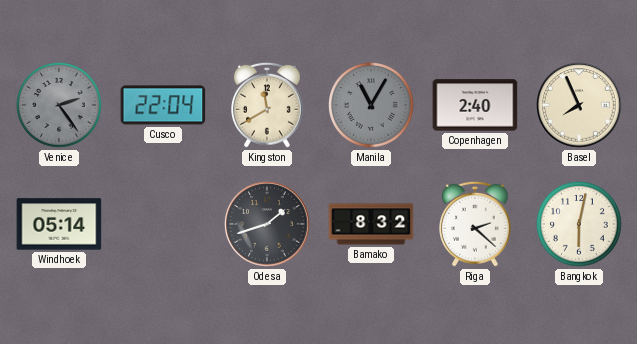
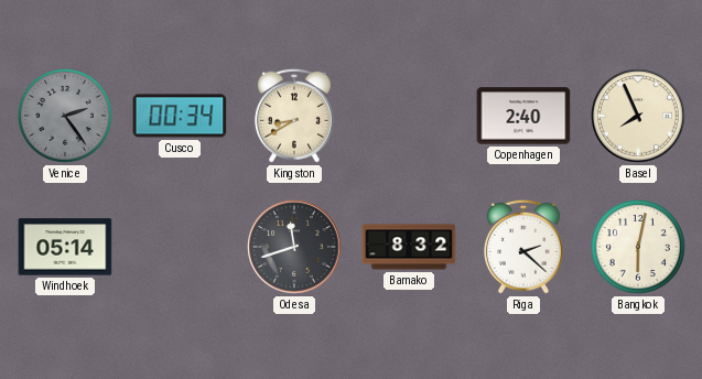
Cusco: 22:04 -> 00:34 (180, 116)
Kingston: 11:40 -> 8:40 (295, 116)
Manila: 11:05 -> none (372, 106)
Odesa: 1:42 -> 11:42 (294, 247)
